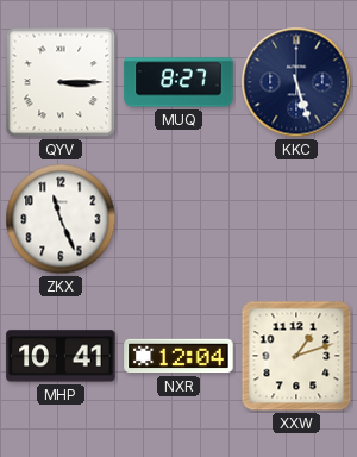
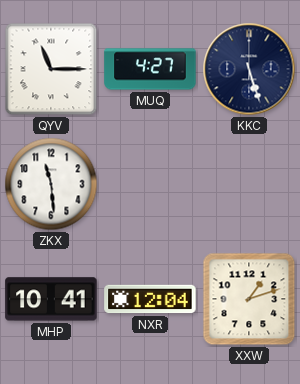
QYV: 3:15 -> 11:15 (51, 69)
MUQ: 8:27 -> 4:27 (150, 69)
ZKX: 11:26 -> 11:29 (51, 184)
